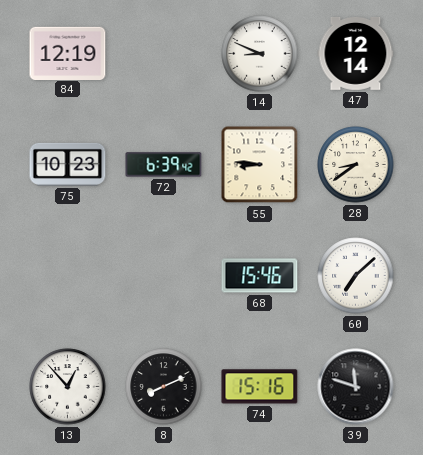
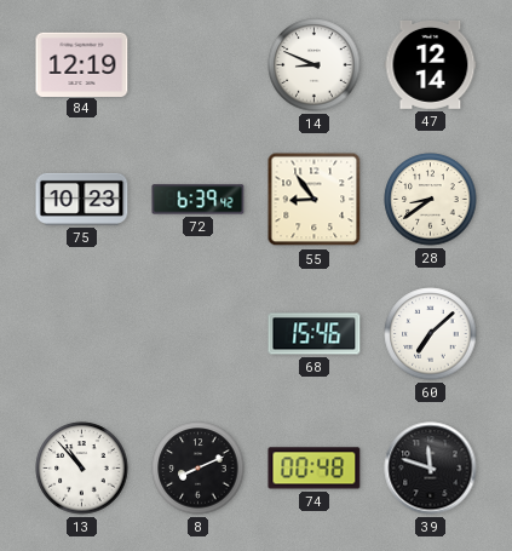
55: 8:46 -> 8:54 (315, 200)
13: 12:53 -> 10:53 (82, 469)
74: 15:16 -> 00:48 (315, 469)
